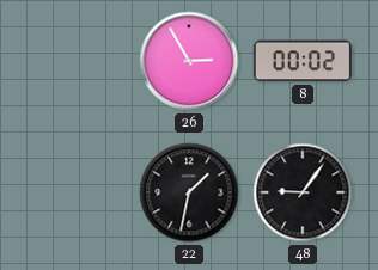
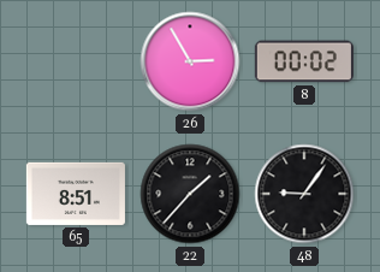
65: none -> 8:51 (76, 194)
22: 1:32 -> 1:37 (190, 194)
